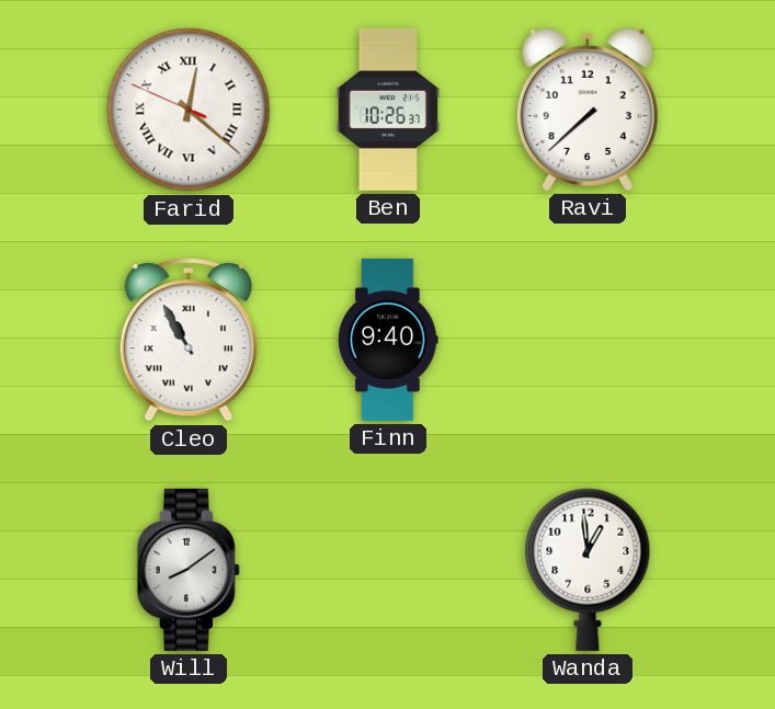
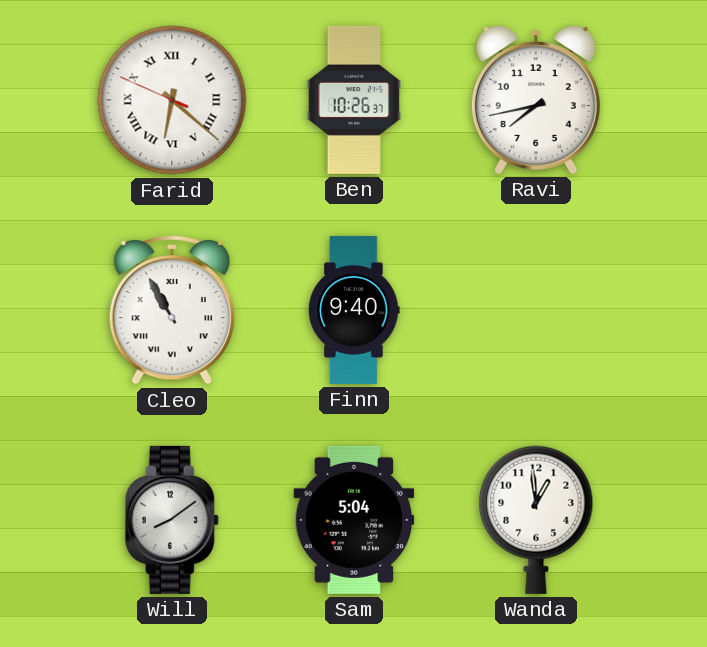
Farid: 12:21 -> 6:21 (172, 100)
Ravi: 7:38 -> 7:43 (536, 100)
Sam: none -> 5:04 (354, 520)
